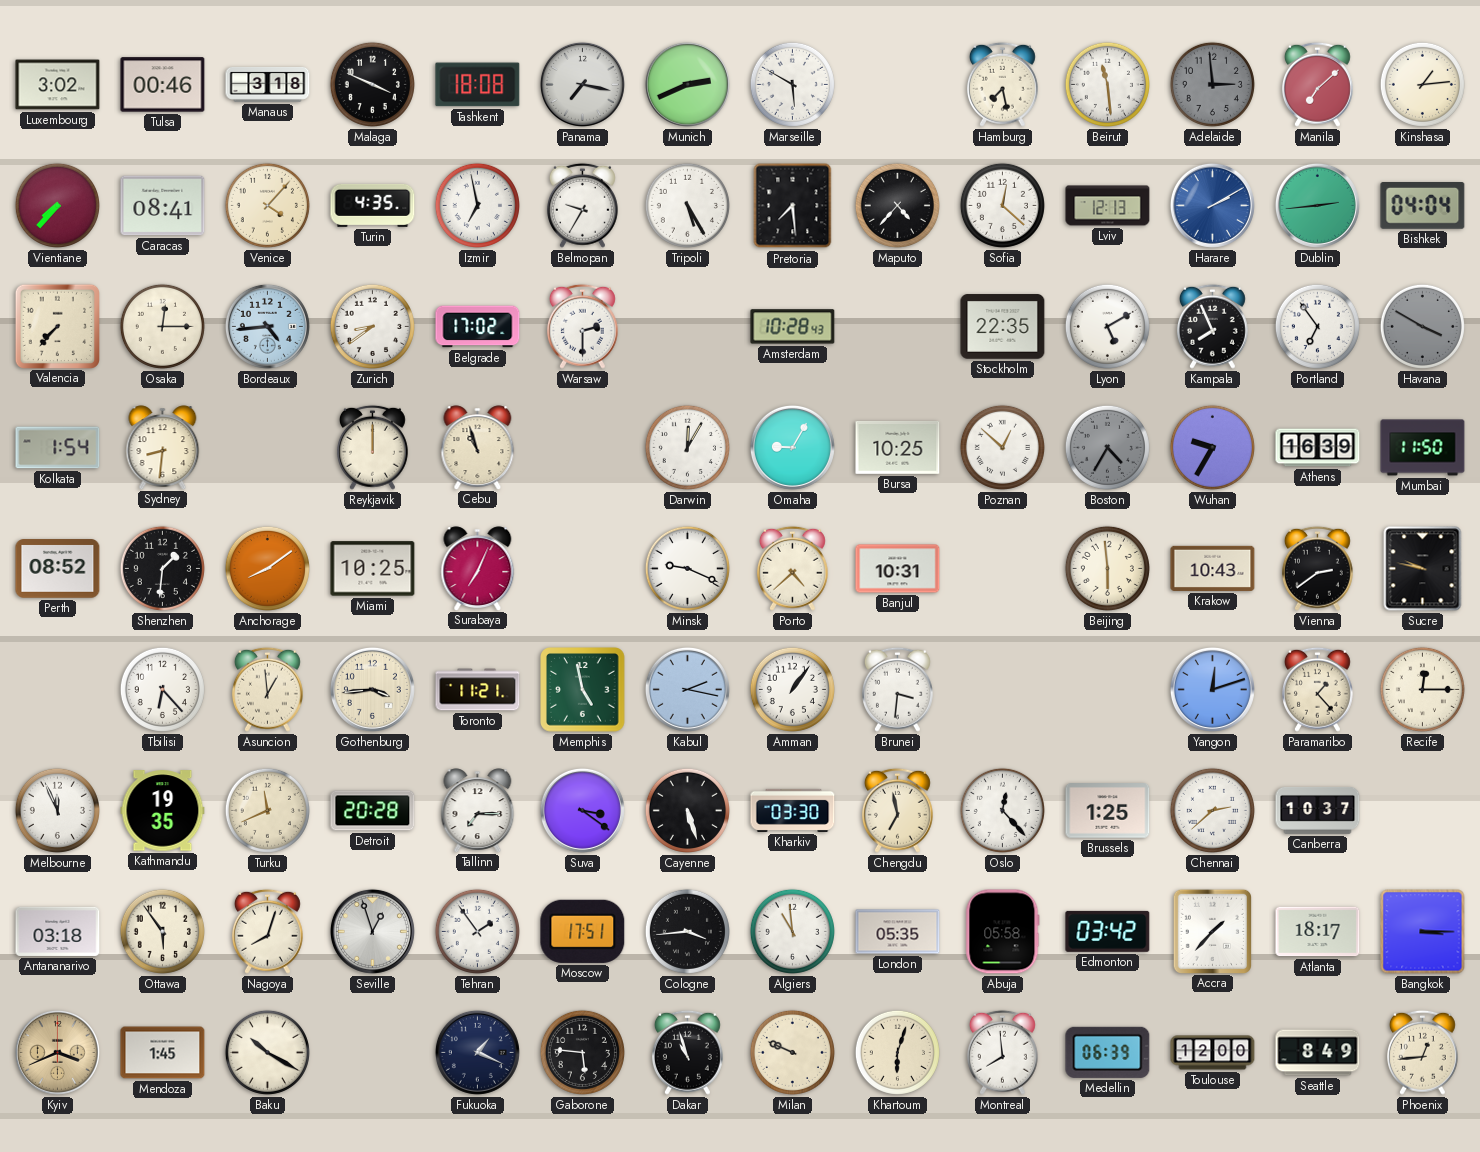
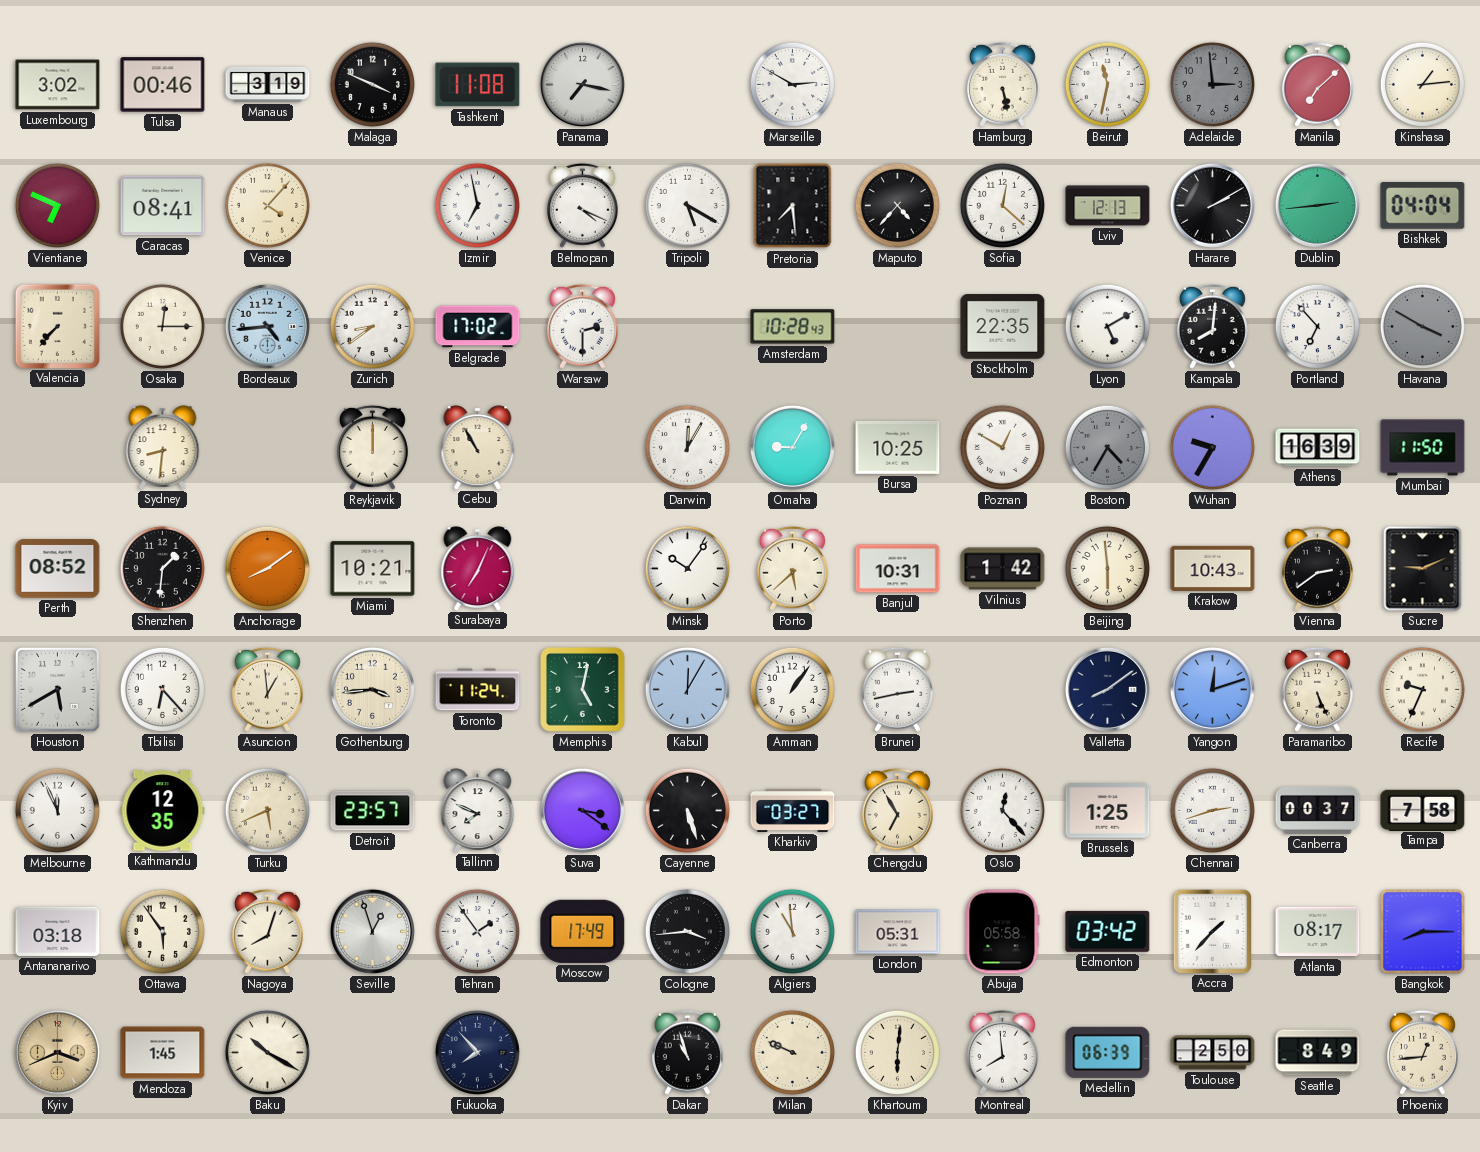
Manaus: 3:18 -> 3:19 (268, 84)
Tashkent: 18:08 -> 11:08 (478, 85)
Munich: 2:41 -> none (687, 84)
Marseille: 5:50 -> 2:50 (792, 84)
Hamburg: 7:28 -> 5:28 (1002, 84)
Beirut: 11:29 -> 11:32 (1107, 84)
Vientiane: 7:37 -> 6:49 (57, 205)
Turin: 4:35 -> none (373, 205)
Belmopan: 9:35 -> 4:19 (582, 205)
Tripoli: 5:25 -> 5:20 (687, 205)
Harare dial: blue -> black (1212, 205)
Kampala: 7:56 -> 8:01 (1212, 326)
Portland: 6:54 -> 6:53 (1317, 326)
Kolkata: 1:54 -> none (58, 448)
Cebu: 10:57 -> 10:55 (478, 447)
Poznan: 12:52 -> 12:50 (1002, 447)
Miami: 10:25 -> 10:21 (373, 569)
Minsk: 9:19 -> 10:06 (687, 568)
Porto: 4:38 -> 5:38 (792, 568)
Vilnius: none -> 1:42 (1003, 569)
Sucre: 9:47 -> 9:11 (1423, 569)
Houston: none -> 5:40 (57, 689)
Toronto: 11:21 -> 11:24 (478, 690)
Memphis: 4:58 -> 5:02 (583, 690)
Kabul: 2:17 -> 12:05 (687, 689)
Brunei: 3:31 -> 2:43 (897, 689)
Valletta: none -> 8:09 (1107, 689)
Paramaribo: 1:23 -> 5:26 (1317, 689)
Recife: 12:15 -> 9:34 (1422, 689)
Kathmandu: 19:35 -> 12:35 (163, 811)
Turku: 11:41 -> 5:41 (267, 810)
Detroit: 20:28 -> 23:57 (373, 811)
Tallinn: 7:15 -> 7:49 (478, 810)
Kharkiv: 03:30 -> 03:27 (793, 810)
Chengdu: 6:58 -> 6:55 (897, 810)
Chennai: 2:38 -> 2:42 (1212, 810)
Canberra: 10:37 -> 00:37 (1318, 810)
Tampa: none -> 7:58 (1423, 810)
Moscow: 17:51 -> 17:49 (583, 931)
London: 05:35 -> 05:31 (898, 932)
Atlanta: 18:17 -> 08:17 (1318, 932)
Bangkok: 3:15 -> 8:15 (1423, 932)
Fukuoka: 1:19 -> 7:53 (477, 1052)
Gaborone: 5:46 -> none (582, 1052)
Khartoum: 6:03 -> 6:01 (897, 1052)
Toulouse: 12:00 -> 2:50 (1213, 1053)
